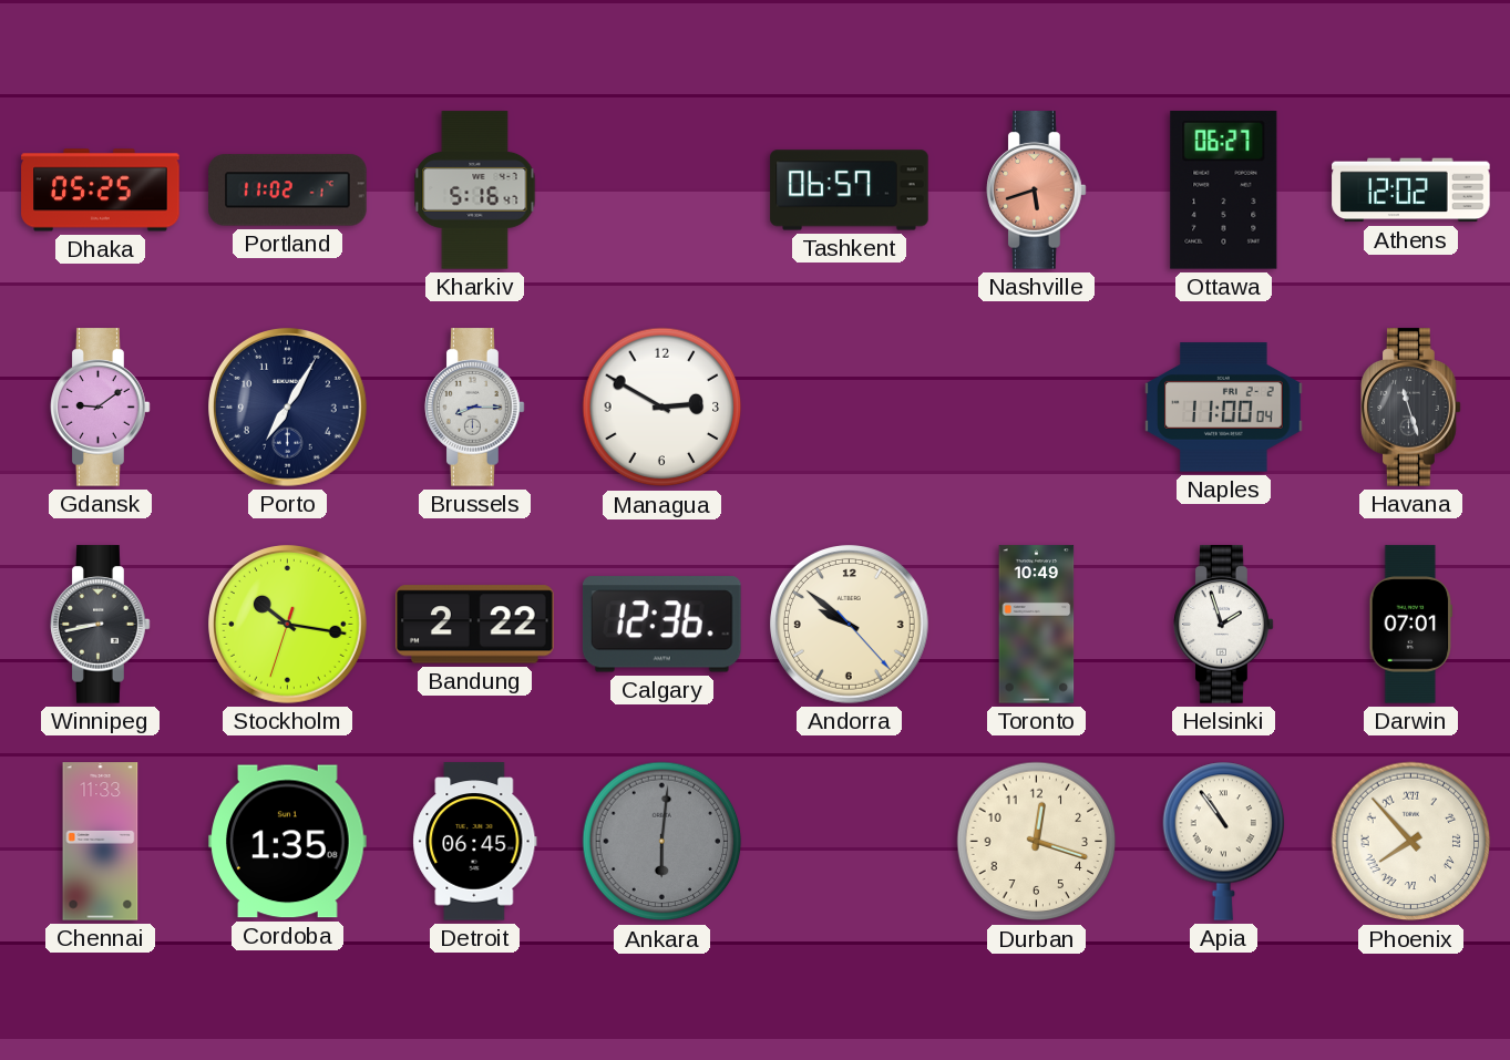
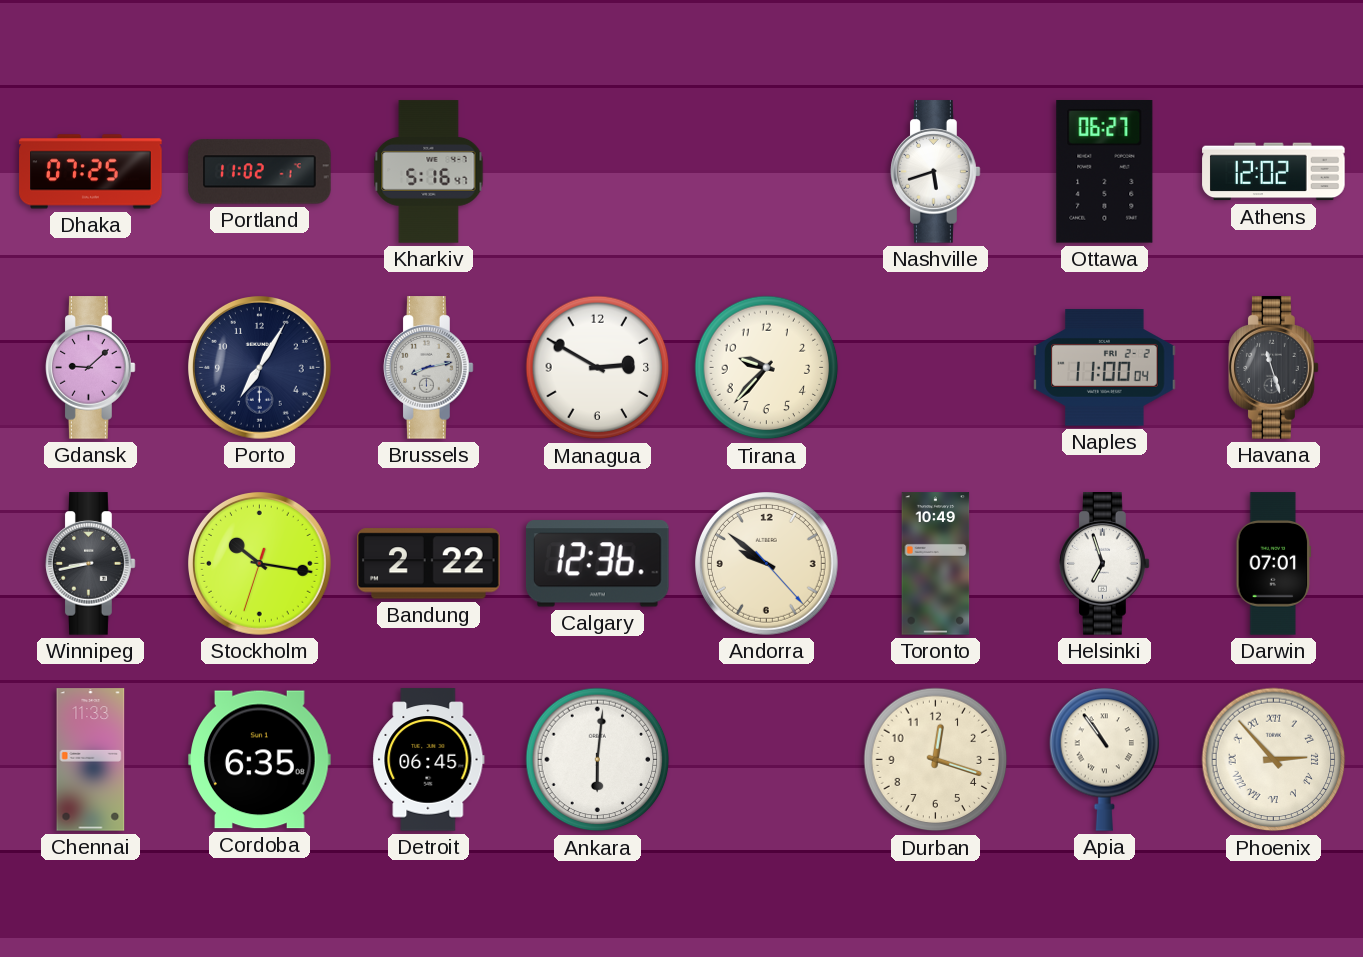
Dhaka: 05:25 -> 07:25 (91, 172)
Tashkent: 06:57 -> none (850, 191)
Nashville dial: salmon -> white (936, 172)
Gdansk: 9:09 -> 9:08 (91, 368)
Brussels: 8:15 -> 8:13 (429, 368)
Tirana: none -> 9:37 (767, 368)
Helsinki: 1:57 -> 6:57 (1105, 564)
Cordoba: 1:35 -> 6:35 (260, 760)
Ankara dial: grey -> white (598, 760)
Phoenix: 7:53 -> 2:53 (1274, 760)
